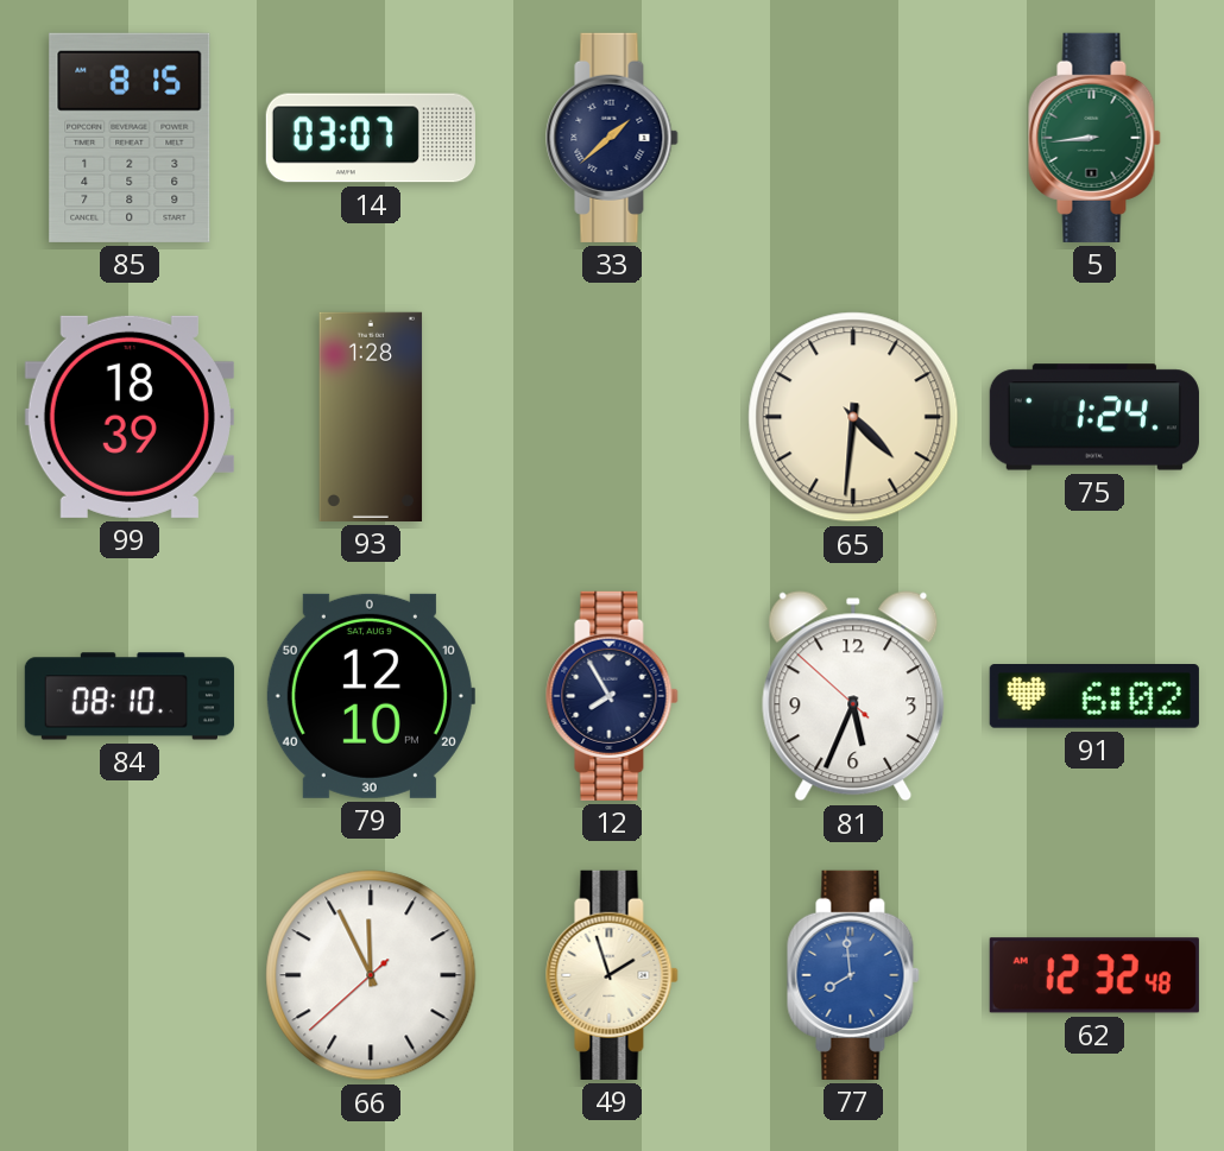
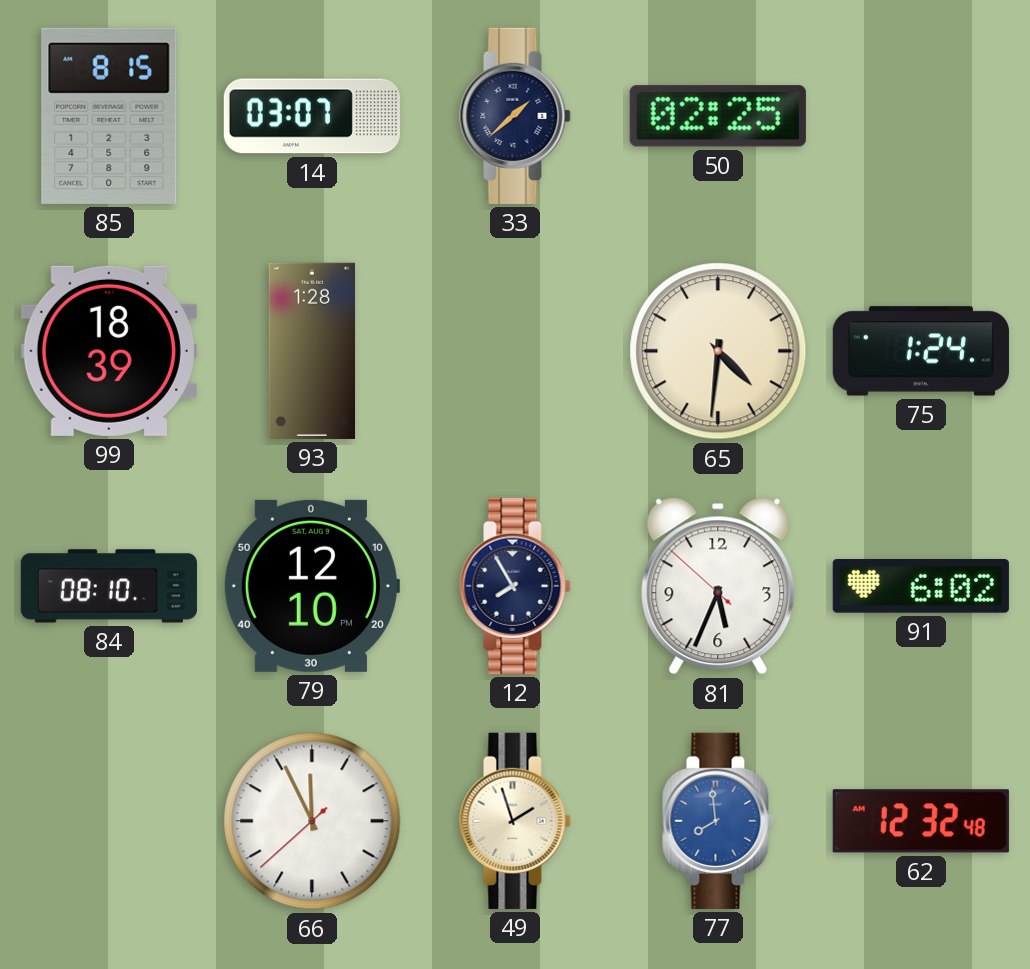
50: none -> 02:25 (718, 116)
5: 8:44 -> none (1094, 138)
